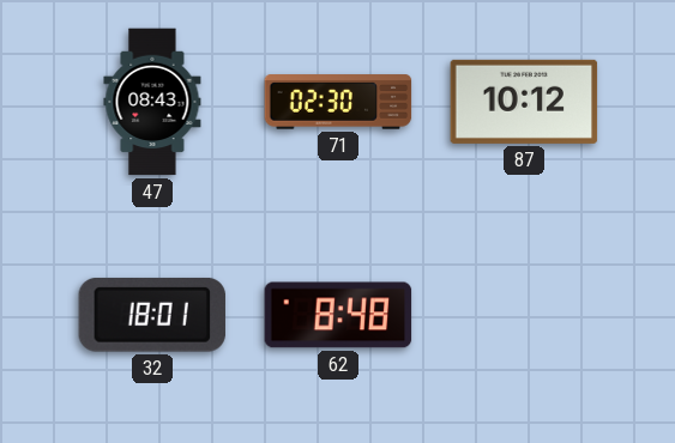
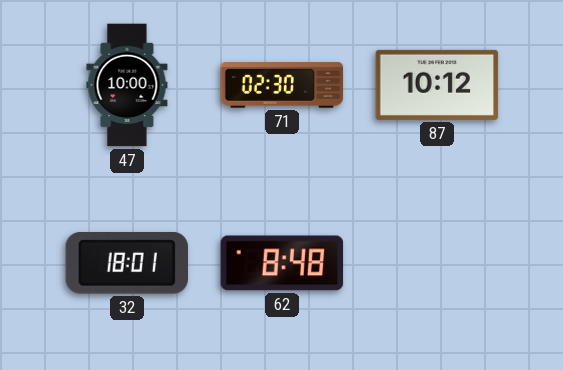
47: 08:43 -> 10:00 (127, 85)
